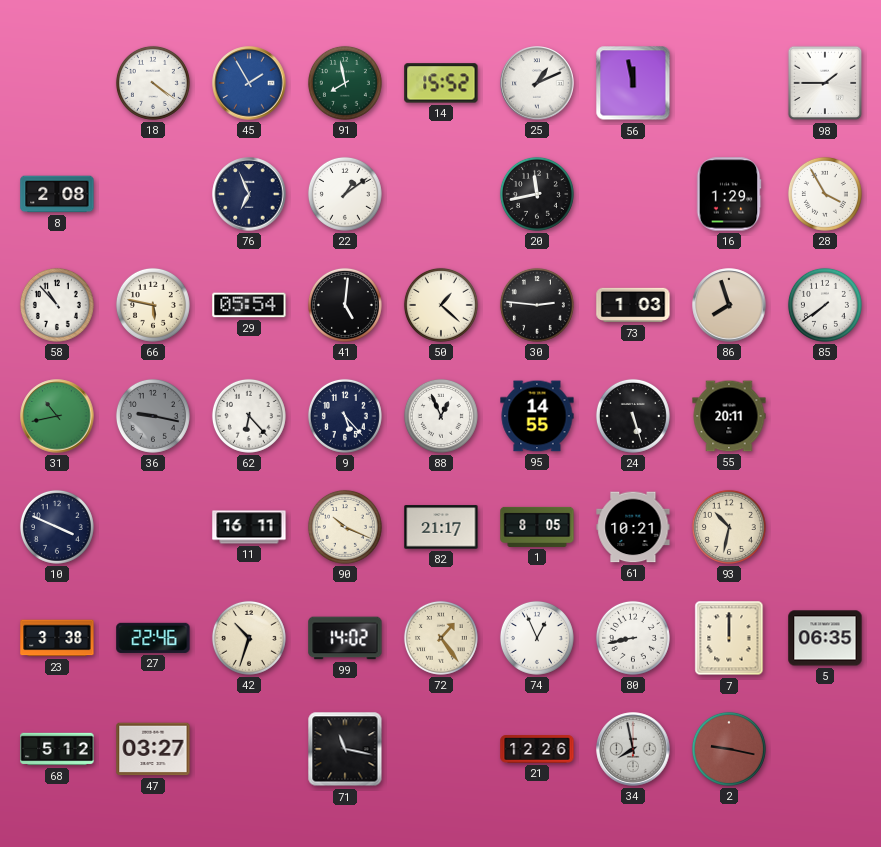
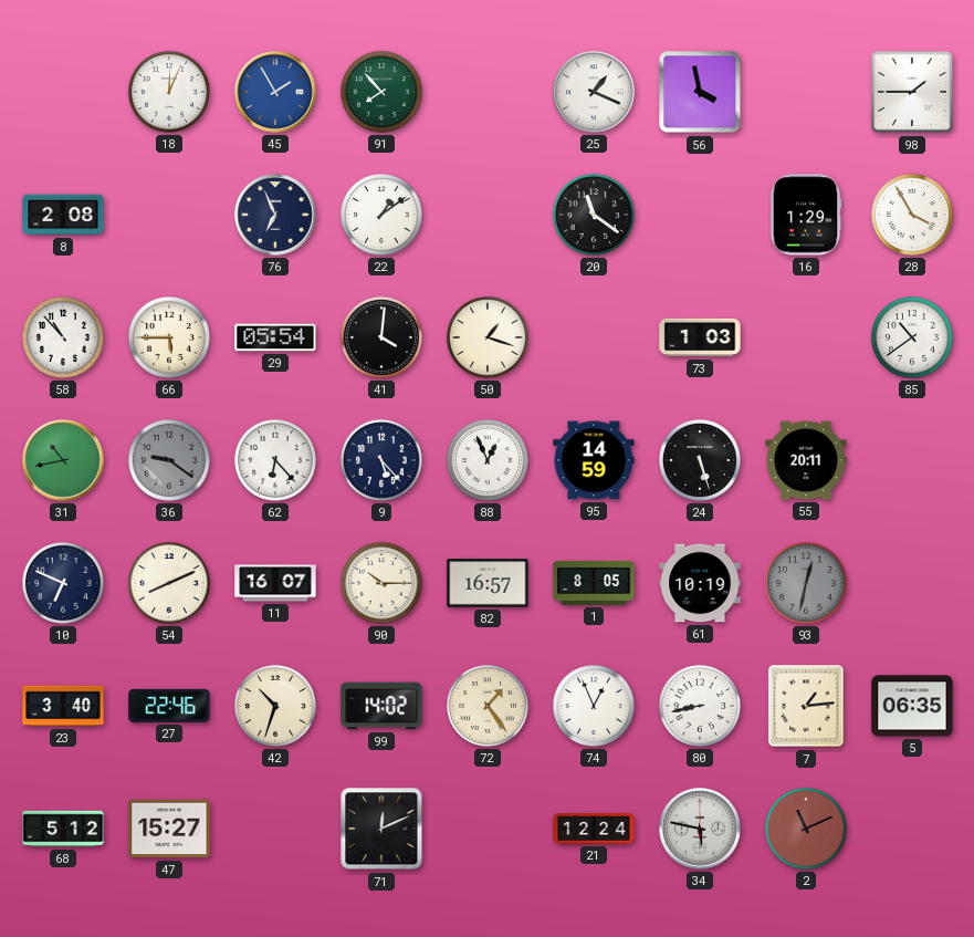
18: 4:21 -> 12:04 (169, 92)
91: 7:58 -> 7:53 (381, 92)
14: 15:52 -> none (441, 83)
25: 1:11 -> 1:19 (594, 92)
56: 11:58 -> 3:58 (700, 92)
20: 11:43 -> 11:21 (594, 215)
66: 5:47 -> 5:45 (169, 337)
41: 5:01 -> 4:01 (381, 337)
50: 1:22 -> 1:18 (488, 337)
30: 2:46 -> none (537, 305)
86: 7:57 -> none (729, 305)
85: 7:39 -> 10:39 (912, 337)
36: 9:17 -> 9:21 (169, 460)
95: 14:55 -> 14:59 (594, 460)
10: 3:49 -> 6:49 (63, 583)
54: none -> 8:11 (169, 583)
11: 16:11 -> 16:07 (275, 583)
90: 10:19 -> 10:15 (381, 583)
82: 21:17 -> 16:57 (488, 583)
61: 10:21 -> 10:19 (700, 583)
93: 10:32 -> 12:32 (806, 583)
93 dial: cream -> grey (806, 583)
23: 3:38 -> 3:40 (63, 706)
7: 12:00 -> 1:14 (806, 706)
47: 03:27 -> 15:27 (169, 829)
71: 11:17 -> 12:11 (381, 829)
21: 12:26 -> 12:24 (594, 829)
34: 7:58 -> 5:47 (700, 829)
2: 9:17 -> 11:11 (806, 829)
